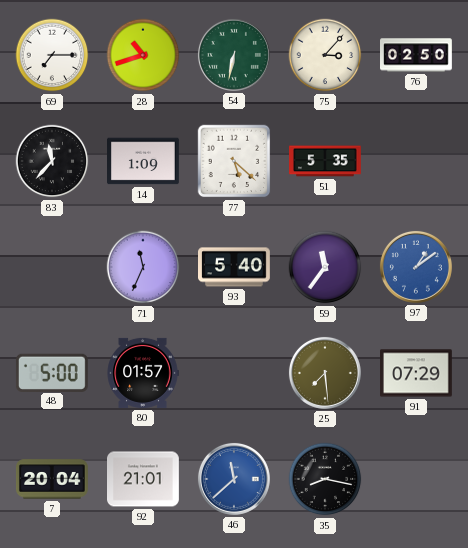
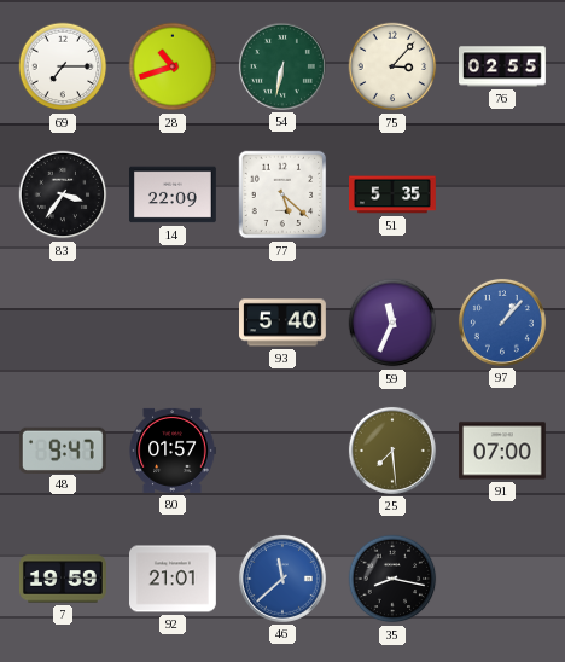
76: 02:50 -> 02:55 (503, 66)
83: 11:37 -> 3:36 (63, 194)
14: 1:09 -> 22:09 (174, 194)
71: 11:34 -> none (143, 267)
59: 11:36 -> 11:34 (392, 323)
97: 1:09 -> 1:07 (502, 323)
48: 5:00 -> 9:47 (63, 449)
91: 07:29 -> 07:00 (503, 451)
7: 20:04 -> 19:59 (64, 579)
